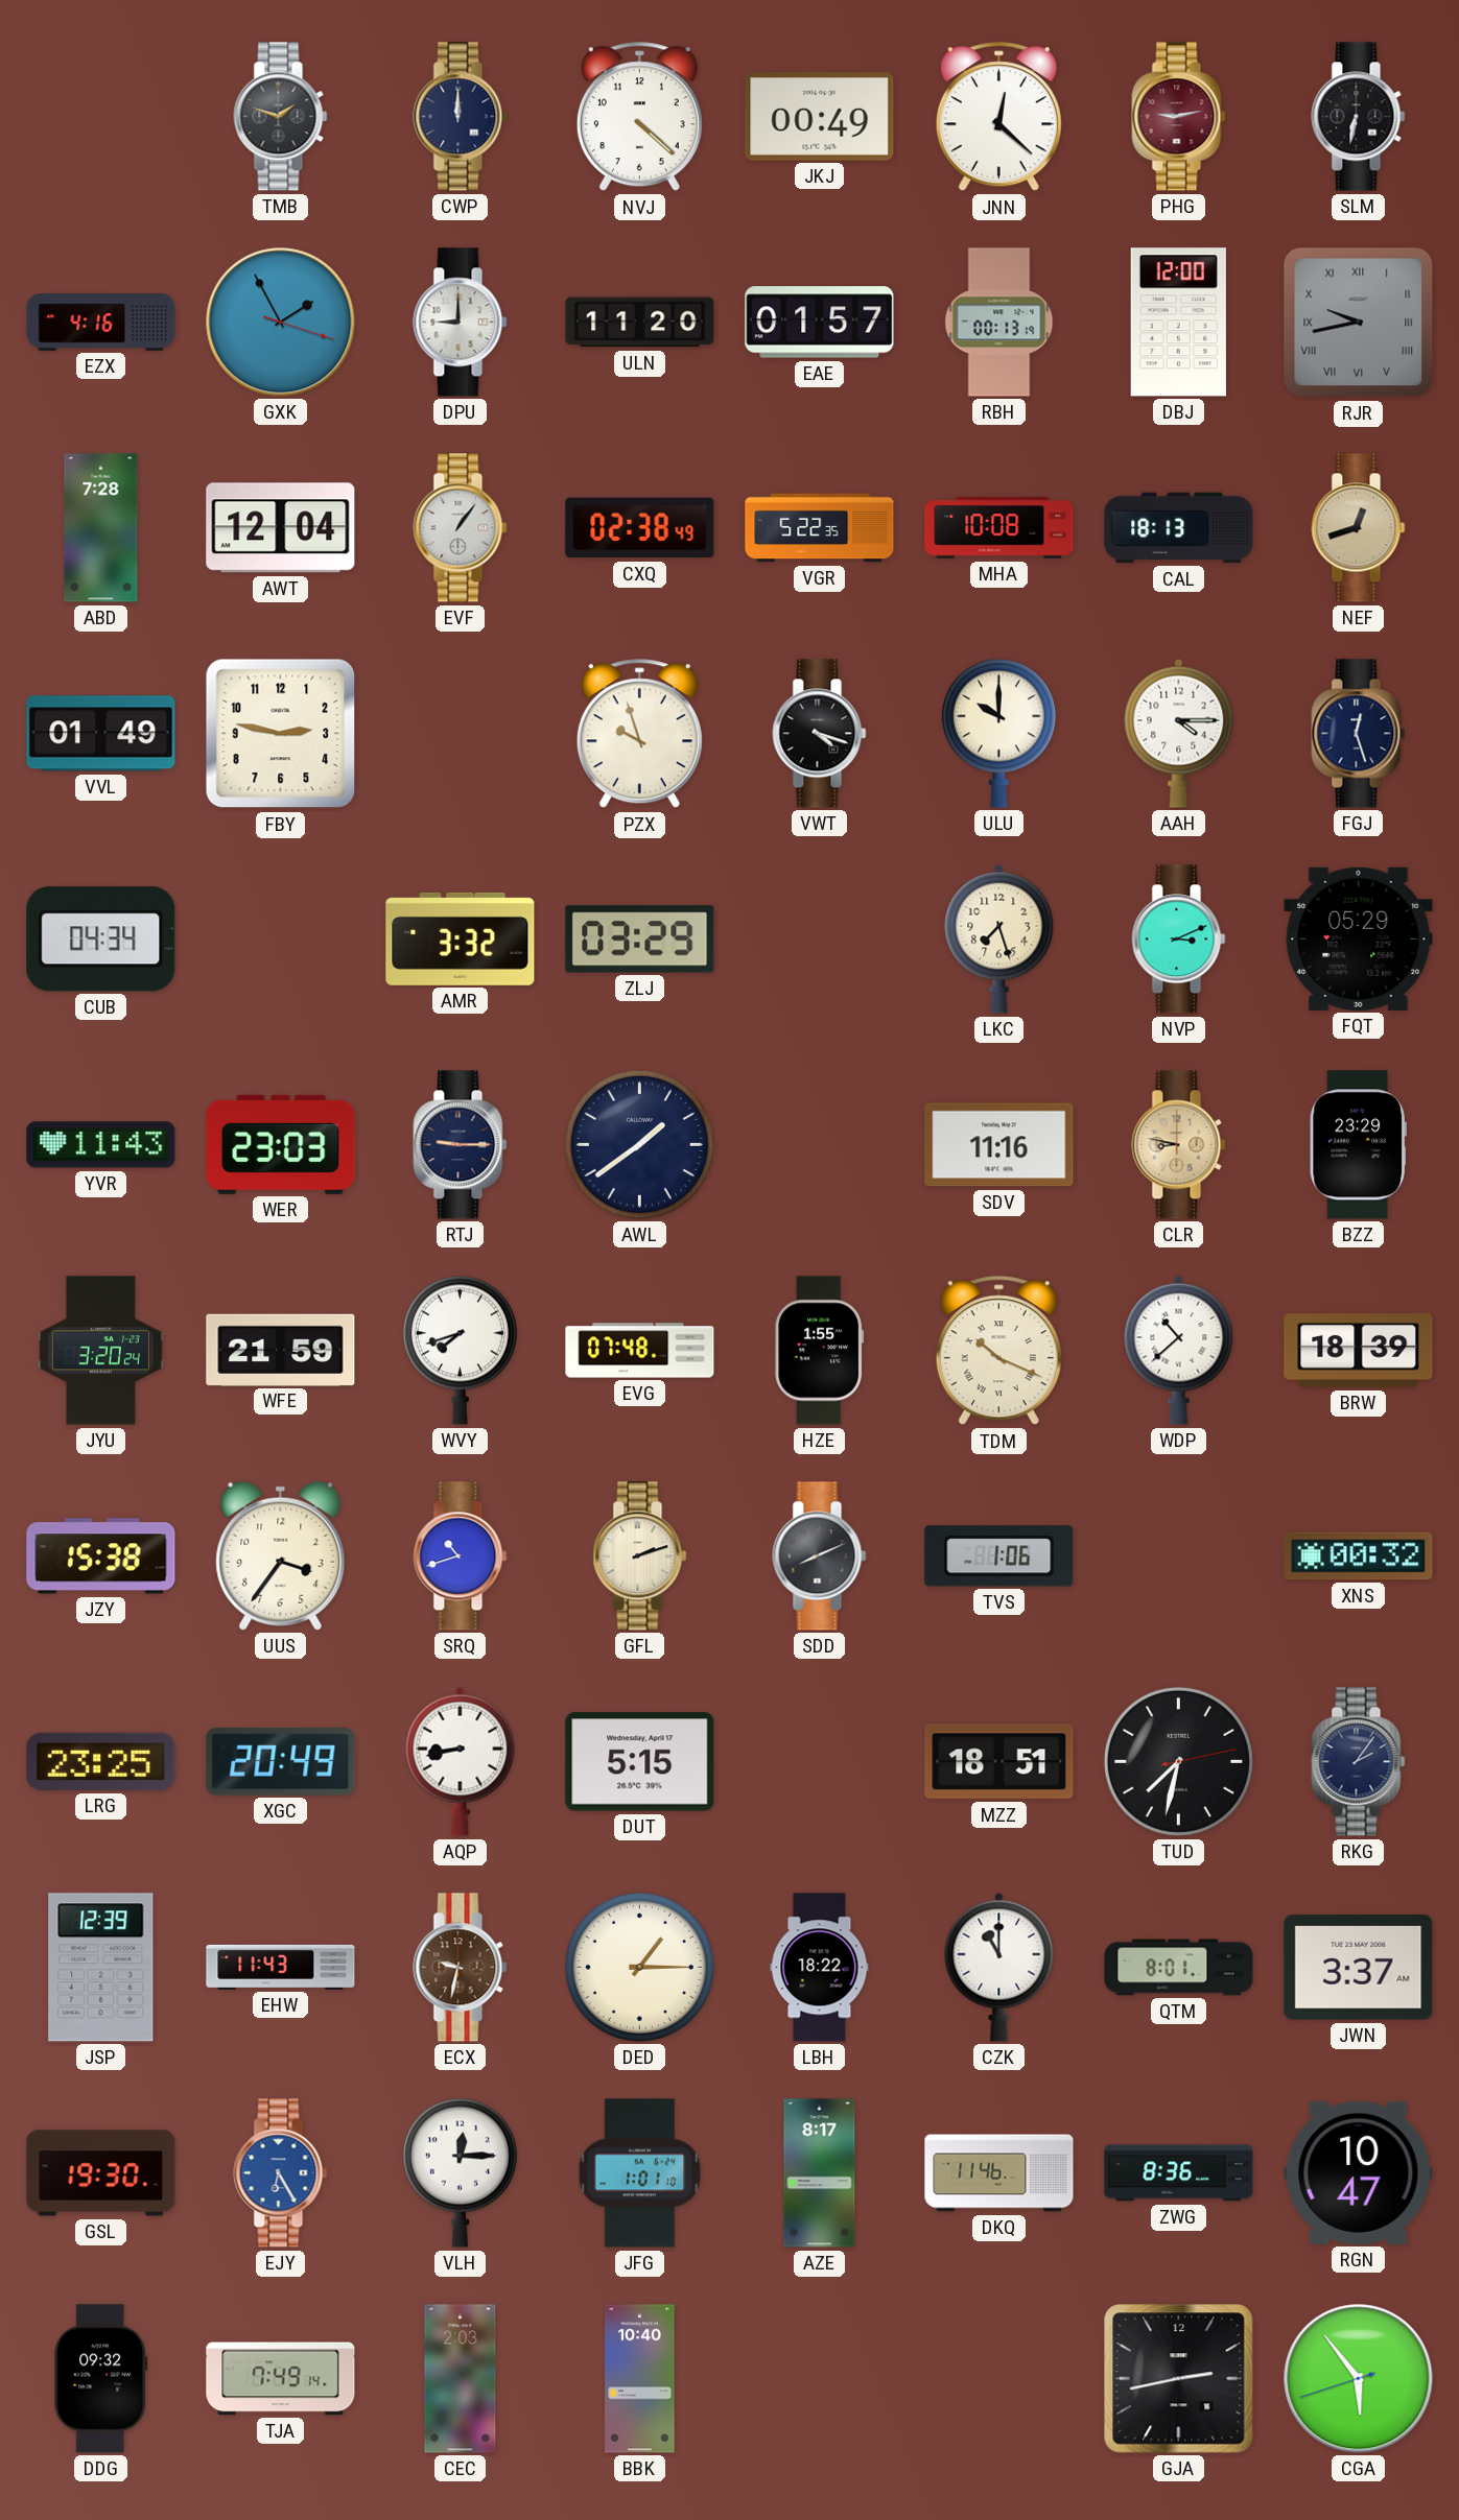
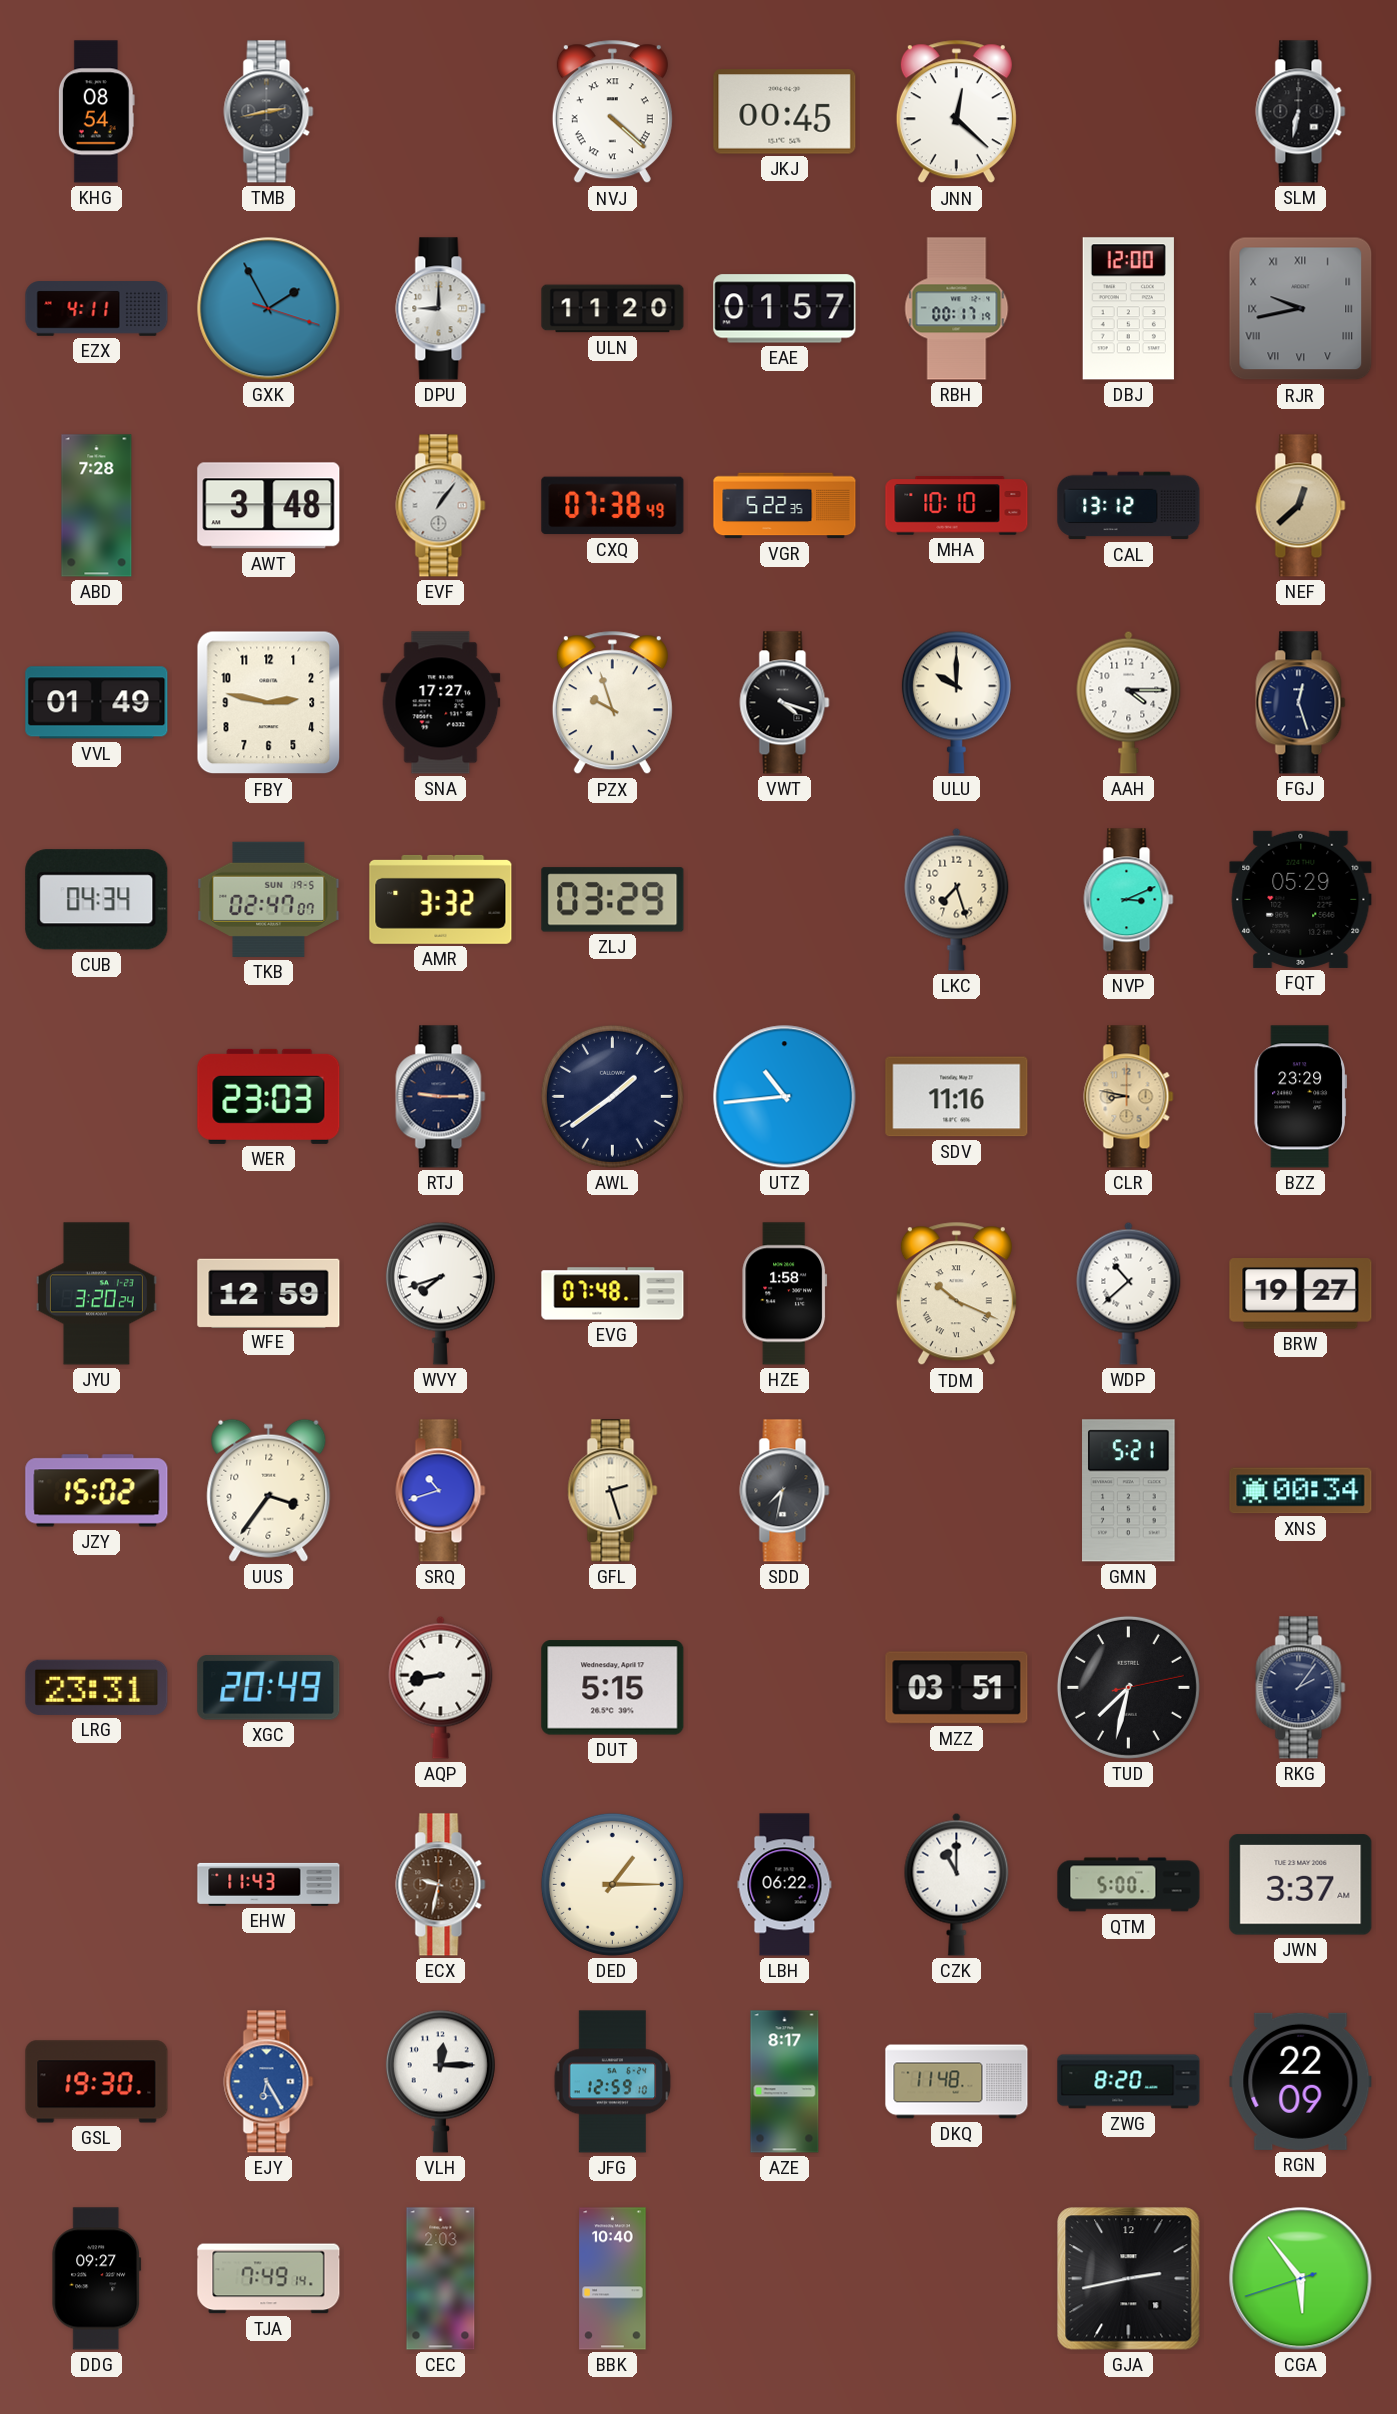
KHG: none -> 08:54 (96, 112)
TMB: 1:48 -> 2:43 (269, 112)
CWP: 12:00 -> none (461, 117)
NVJ numerals: Arabic -> Roman (612, 112)
JKJ: 00:49 -> 00:45 (785, 112)
PHG: 9:13 -> none (1179, 117)
EZX: 4:16 -> 4:11 (97, 309)
RBH: 00:13 -> 00:17 (957, 309)
AWT: 12:04 -> 3:48 (269, 506)
CXQ: 02:38 -> 07:38 (613, 506)
MHA: 10:08 -> 10:10 (957, 506)
CAL: 18:13 -> 13:12 (1129, 506)
NEF: 12:42 -> 12:38 (1301, 506)
SNA: none -> 17:27 (441, 703)
TKB: none -> 02:47 (269, 899)
YVR: 11:43 -> none (101, 1145)
UTZ: none -> 10:44 (785, 1097)
WFE: 21:59 -> 12:59 (269, 1293)
HZE: 1:55 -> 1:58 (785, 1294)
BRW: 18:39 -> 19:27 (1301, 1294)
JZY: 15:38 -> 15:02 (97, 1491)
GFL: 2:12 -> 2:27 (613, 1491)
SDD: 8:11 -> 7:32 (785, 1491)
TVS: 1:06 -> none (999, 1556)
GMN: none -> 5:21 (1129, 1491)
XNS: 00:32 -> 00:34 (1301, 1491)
LRG: 23:25 -> 23:31 (97, 1687)
MZZ: 18:51 -> 03:51 (957, 1688)
JSP: 12:39 -> none (101, 1968)
LBH: 18:22 -> 06:22 (785, 1885)
QTM: 8:01 -> 5:00 (1129, 1885)
JFG: 1:01 -> 12:59 (613, 2082)
DKQ: 11:46 -> 11:48 (957, 2082)
ZWG: 8:36 -> 8:20 (1129, 2082)
RGN: 10:47 -> 22:09 (1301, 2081)
DDG: 09:32 -> 09:27 (97, 2279)
